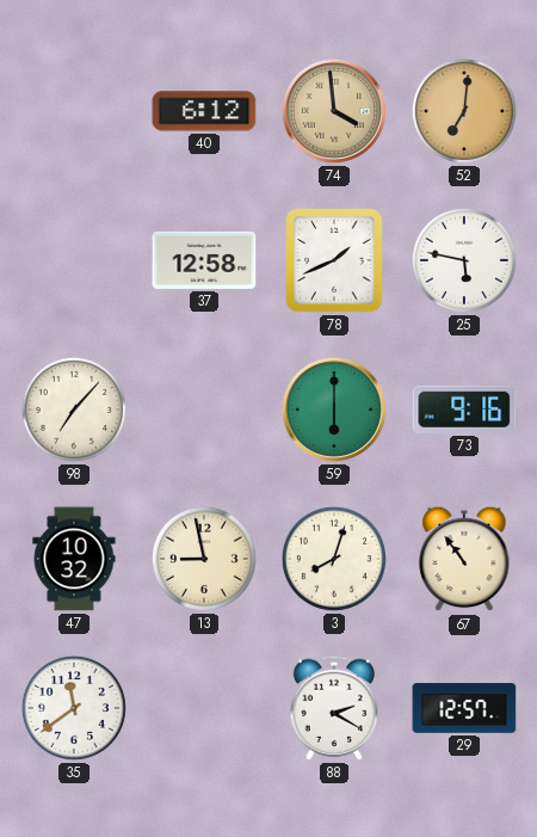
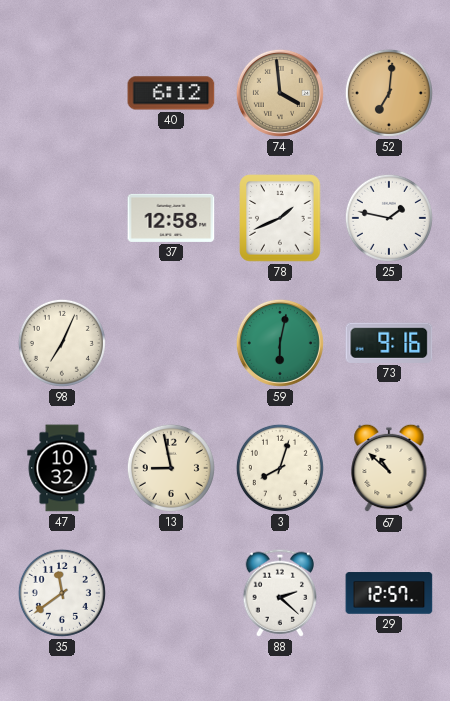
25: 5:47 -> 1:47 (389, 218)
98: 7:07 -> 7:04 (62, 343)
59: 6:00 -> 6:02 (280, 343)
67: 10:54 -> 10:52 (389, 468)
88: 2:20 -> 2:22 (279, 593)
